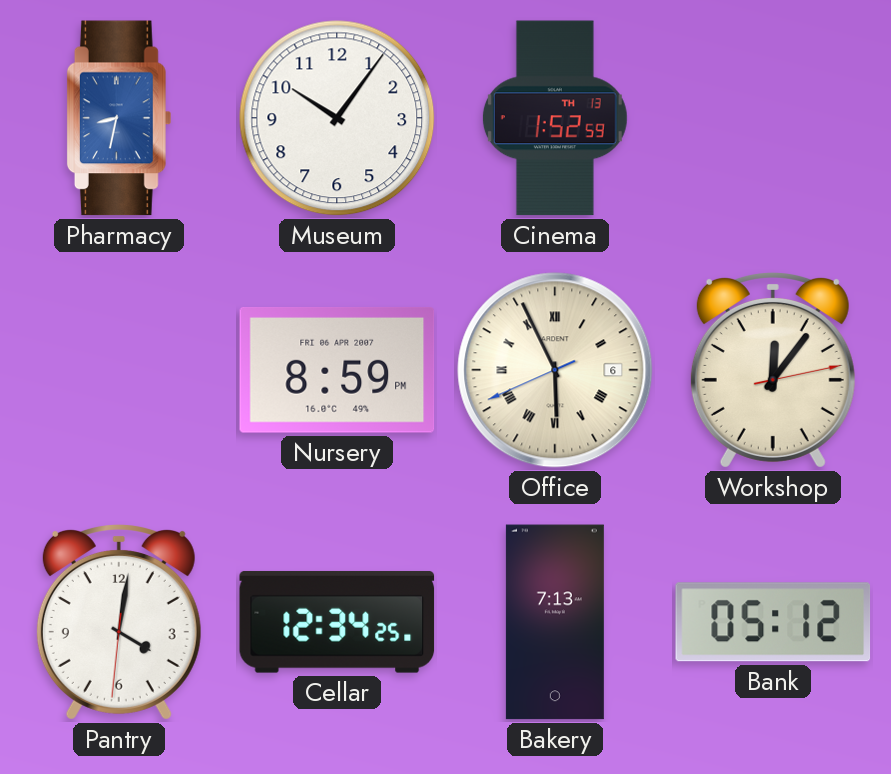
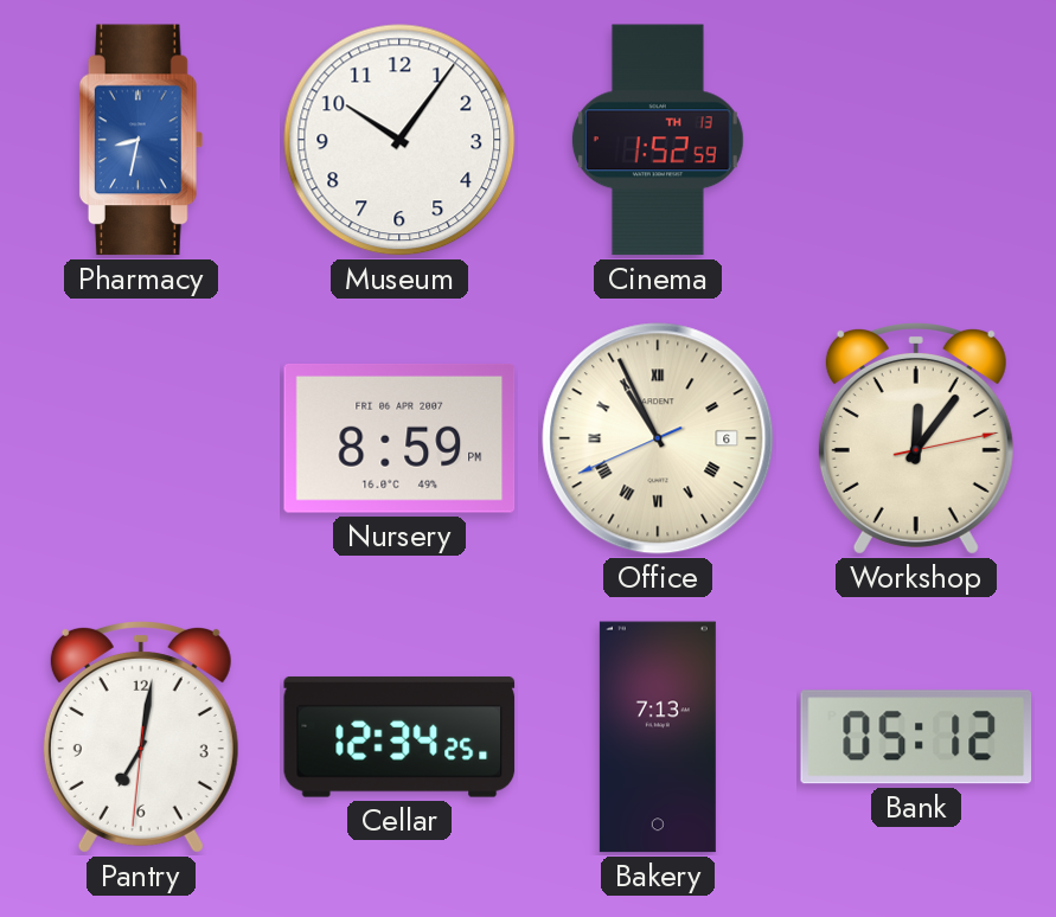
Office: 5:55 -> 10:55 (658, 438)
Pantry: 4:01 -> 7:01 (141, 738)
